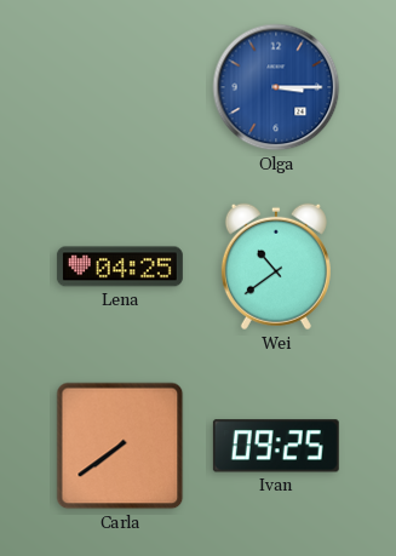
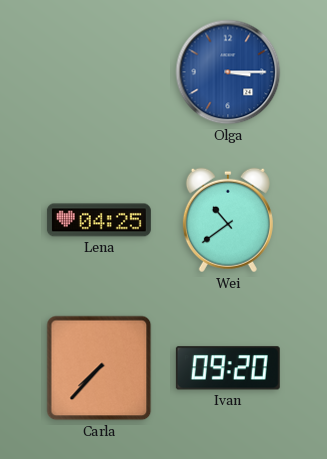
Carla: 7:39 -> 7:37 (99, 368)
Ivan: 09:25 -> 09:20 (228, 368)
